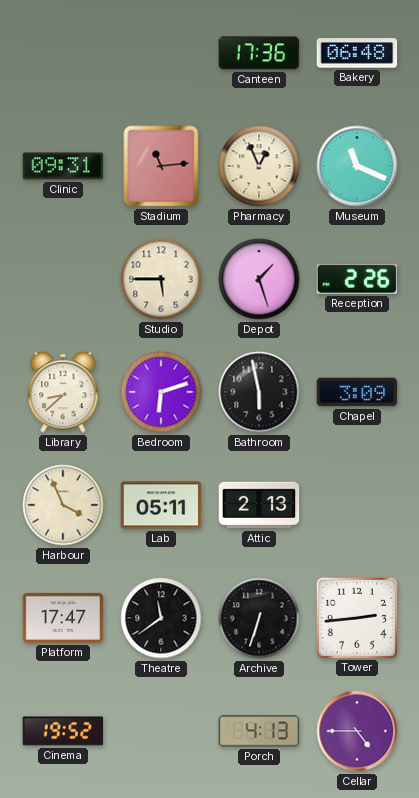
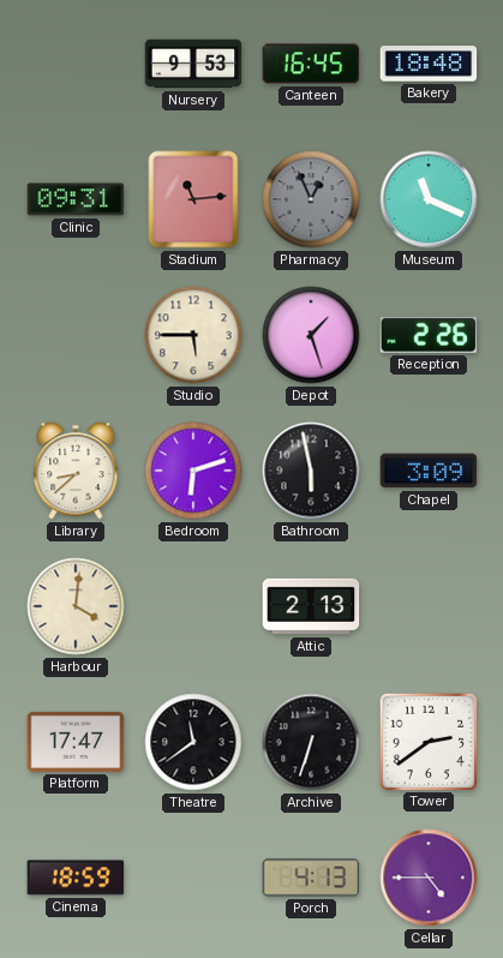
Nursery: none -> 9:53 (193, 64)
Canteen: 17:36 -> 16:45 (311, 64)
Bakery: 06:48 -> 18:48 (429, 64)
Pharmacy dial: cream -> grey (311, 199)
Harbour: 3:56 -> 4:01 (76, 606)
Lab: 05:11 -> none (161, 505)
Tower: 2:44 -> 2:39 (427, 741)
Cinema: 19:52 -> 18:59 (76, 878)
